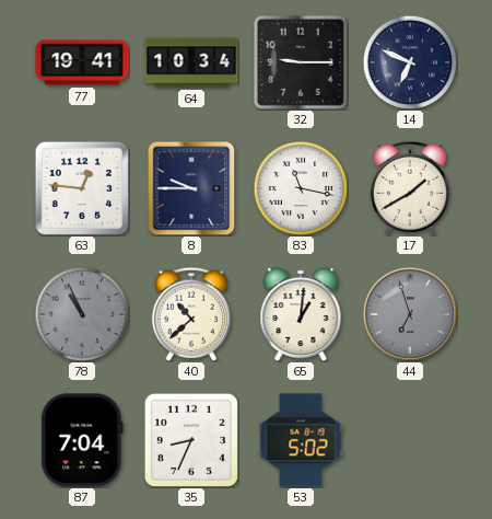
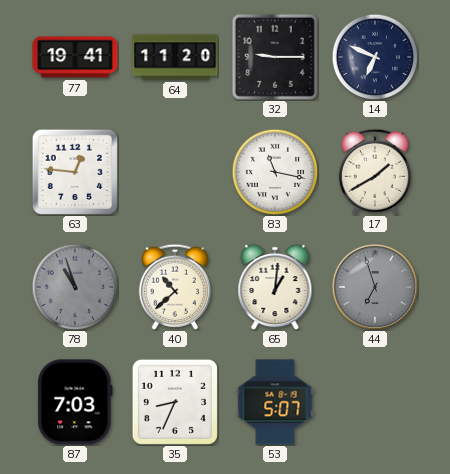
64: 10:34 -> 11:20 (175, 57)
8: 9:45 -> none (191, 188)
78: 10:56 -> 10:57 (75, 287)
87: 7:04 -> 7:03 (75, 402)
53: 5:02 -> 5:07 (275, 402)
